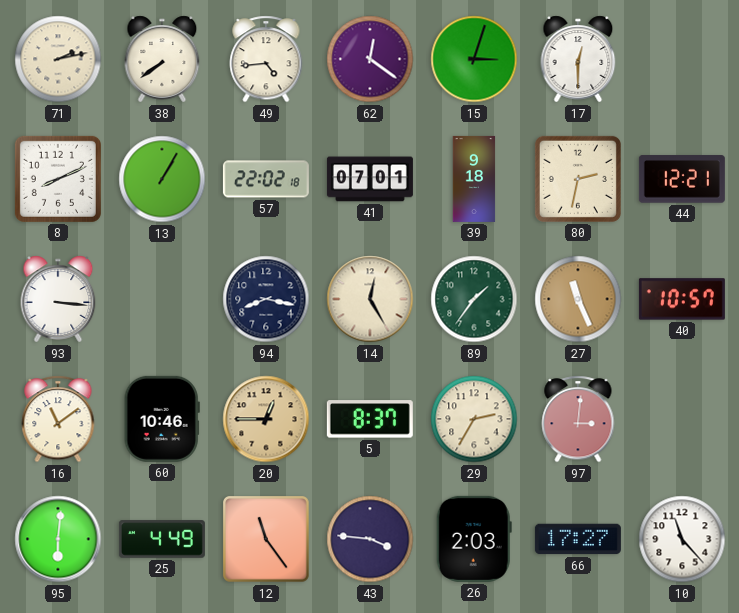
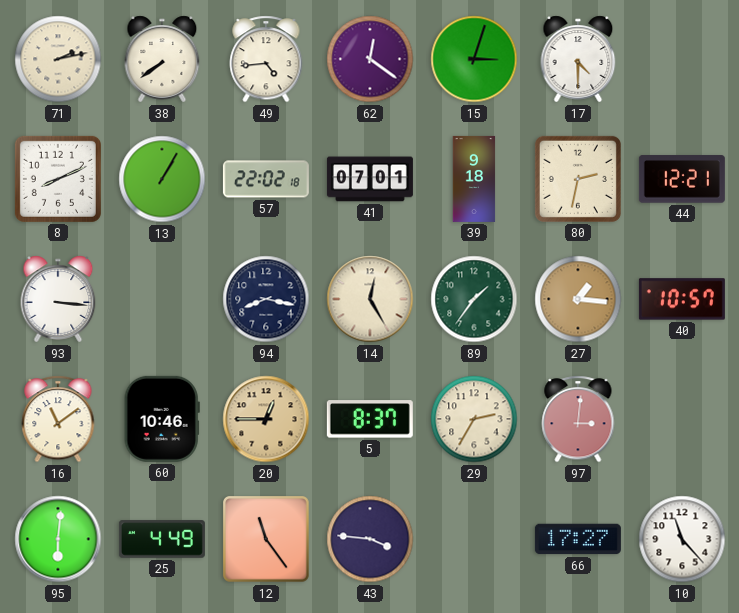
17: 12:30 -> 4:30 (578, 59)
27: 11:26 -> 1:16 (578, 299)
26: 2:03 -> none (474, 539)
